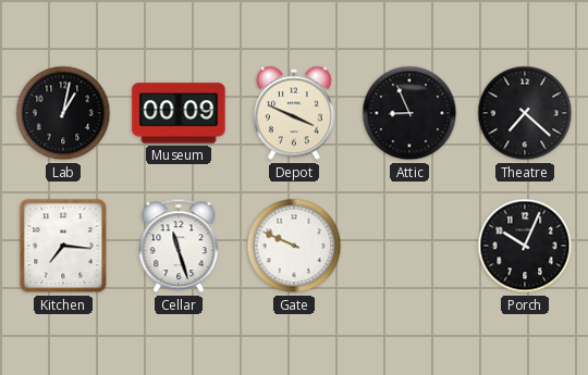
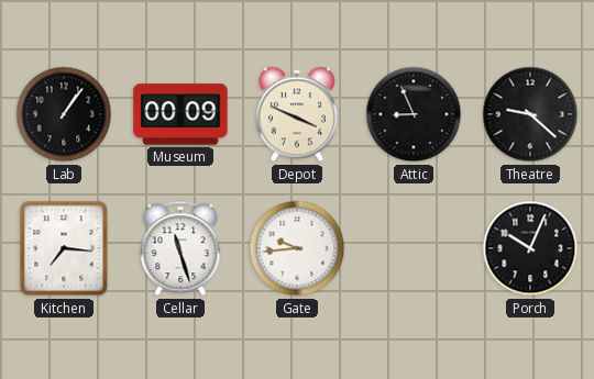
Lab: 1:02 -> 1:06 (64, 114)
Theatre: 7:22 -> 9:22 (530, 114)
Gate: 9:49 -> 9:44 (297, 248)
